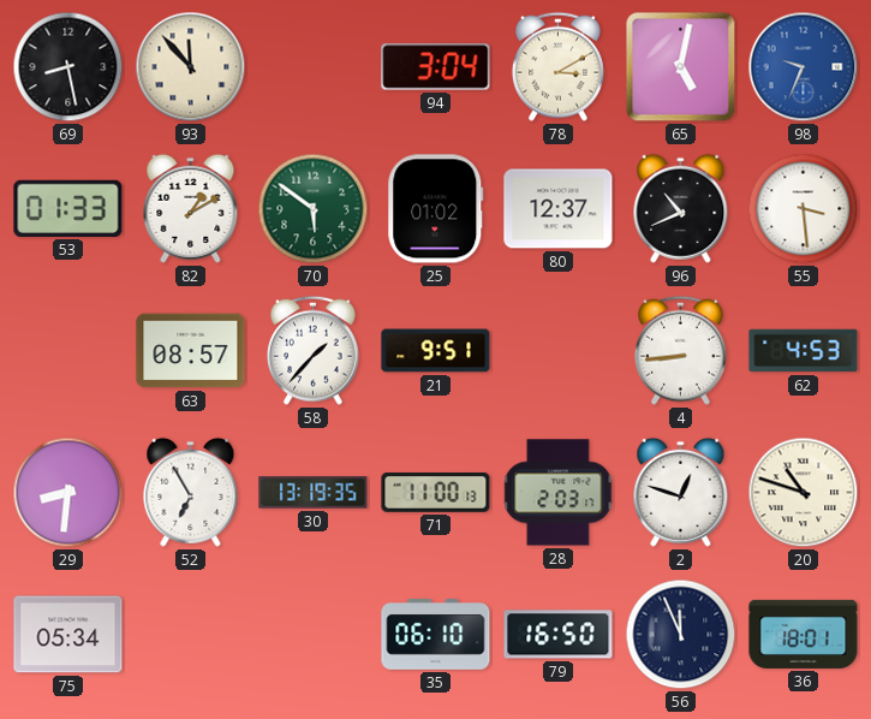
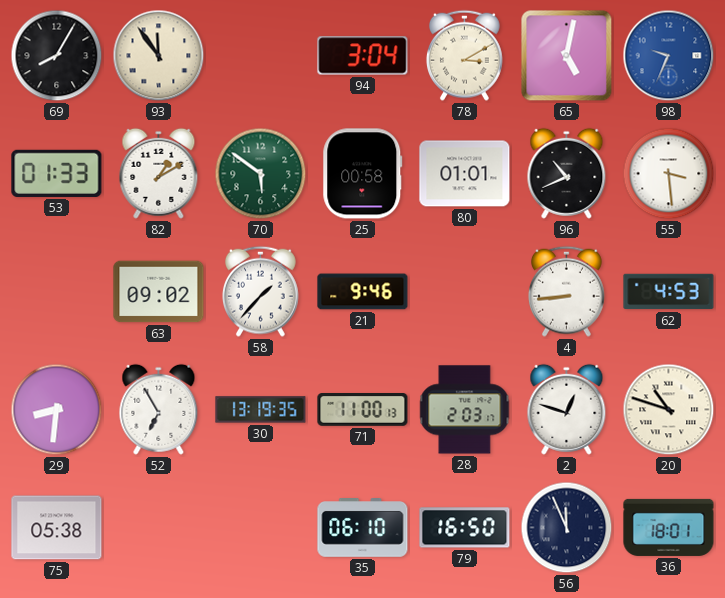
69: 8:28 -> 8:05 (57, 56)
93: 11:53 -> 11:54 (159, 56)
25: 01:02 -> 00:58 (363, 174)
80: 12:37 -> 01:01 (465, 174)
63: 08:57 -> 09:02 (159, 292)
21: 9:51 -> 9:46 (363, 292)
75: 05:34 -> 05:38 (57, 528)
